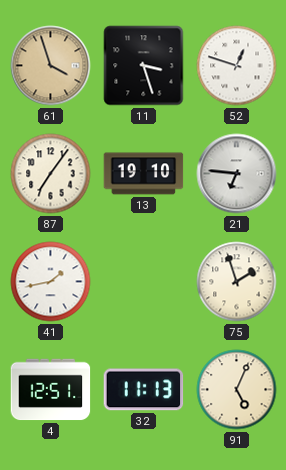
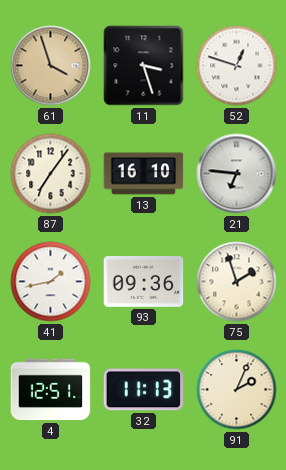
13: 19:10 -> 16:10 (144, 174)
93: none -> 09:36 (144, 282)
91: 5:04 -> 2:04 (237, 390)
